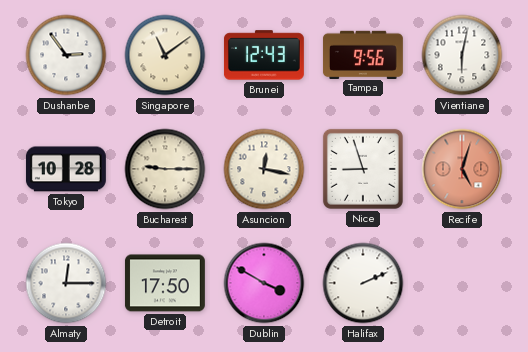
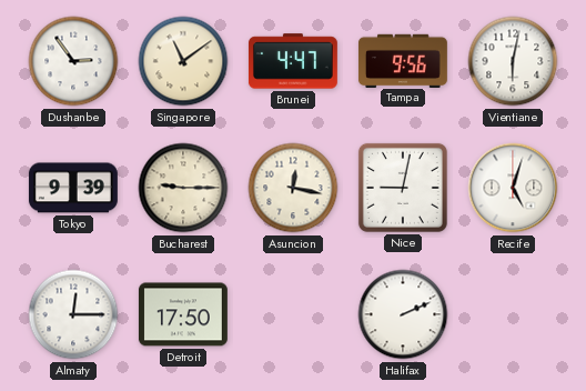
Brunei: 12:43 -> 4:47 (293, 61)
Tokyo: 10:28 -> 9:39 (73, 188)
Nice: 8:57 -> 9:02 (403, 188)
Recife dial: salmon -> white (513, 188)
Dublin: 3:50 -> none (264, 283)
